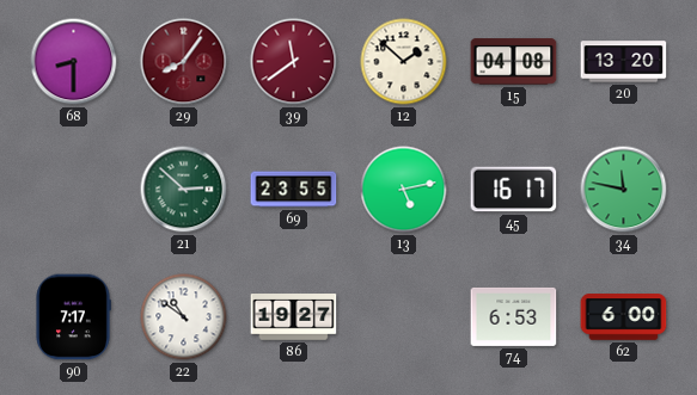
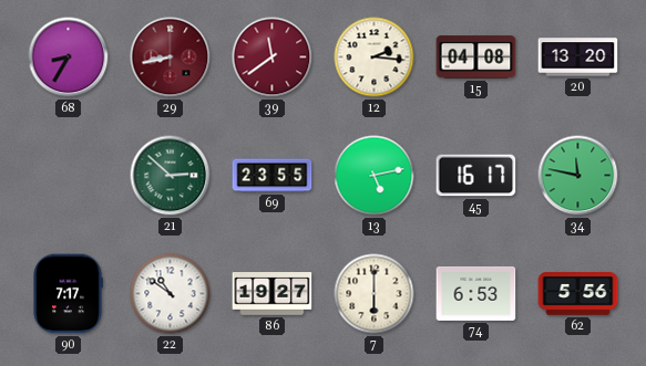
68: 8:30 -> 8:35 (69, 57)
29: 8:06 -> 8:43 (171, 57)
12: 1:52 -> 2:16 (375, 57)
7: none -> 6:00 (375, 294)
62: 6:00 -> 5:56 (578, 294)
